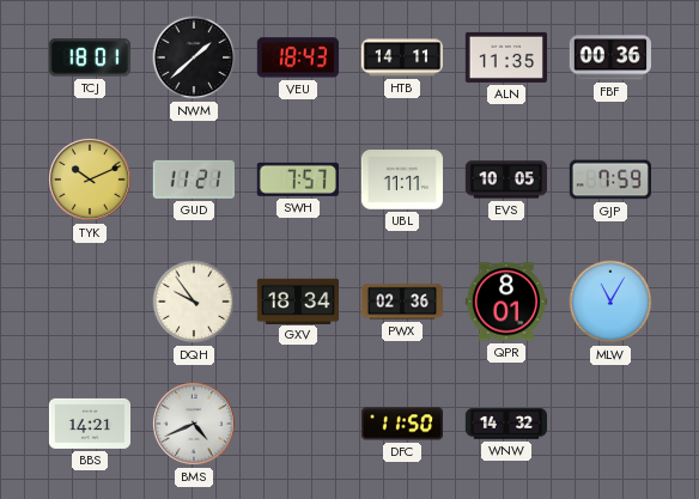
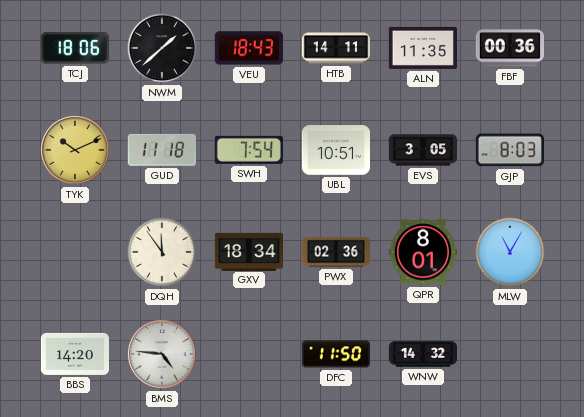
TCJ: 18:01 -> 18:06 (75, 48)
GUD: 11:21 -> 11:18 (162, 150)
SWH: 7:57 -> 7:54 (249, 150)
UBL: 11:11 -> 10:51 (335, 150)
EVS: 10:05 -> 3:05 (422, 150)
GJP: 7:59 -> 8:03 (509, 150)
DQH: 9:54 -> 11:54 (162, 252)
BBS: 14:21 -> 14:20 (74, 354)
BMS: 4:41 -> 4:46 (162, 354)
